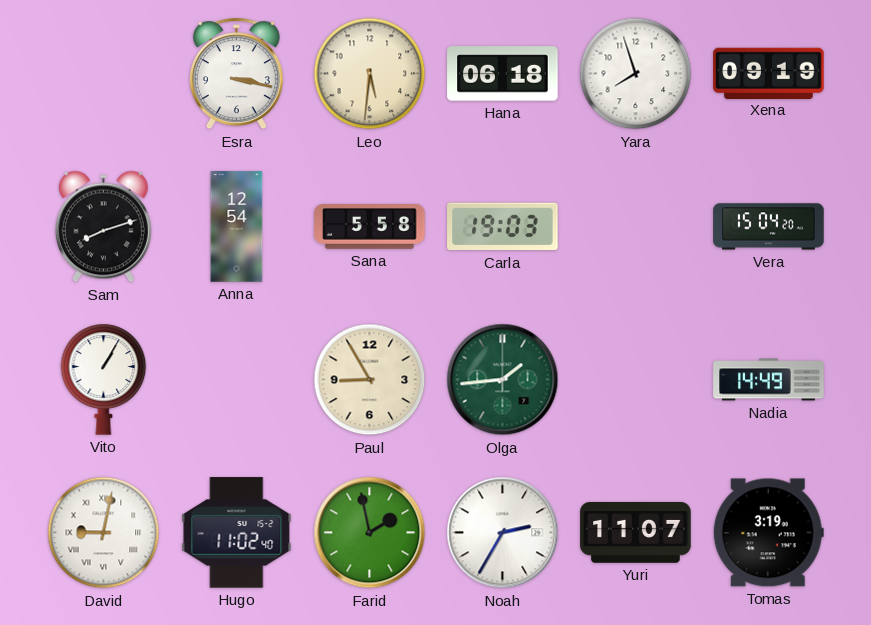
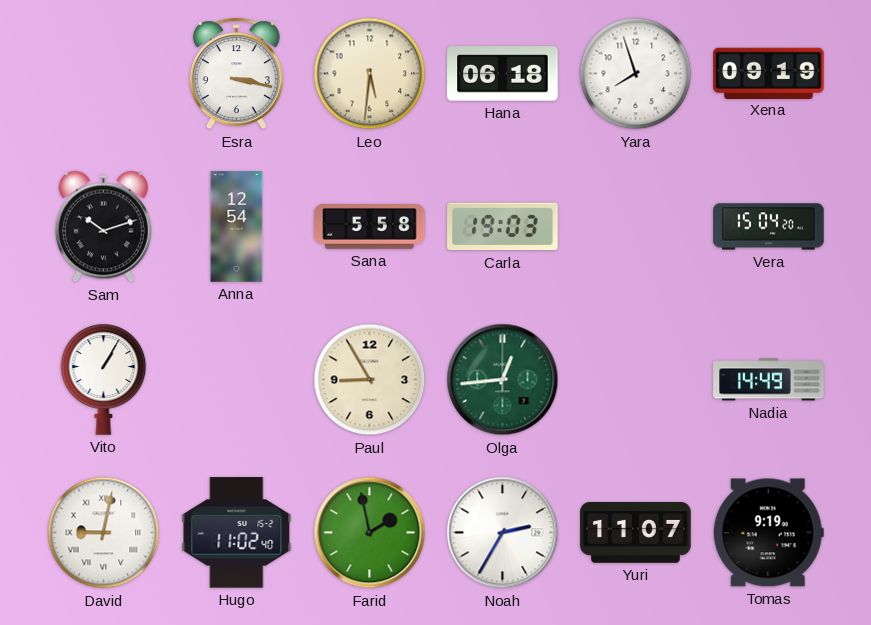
Sam: 8:12 -> 10:12 (103, 227)
Olga: 1:44 -> 12:44 (503, 380)
Tomas: 3:19 -> 9:19 (768, 533)
